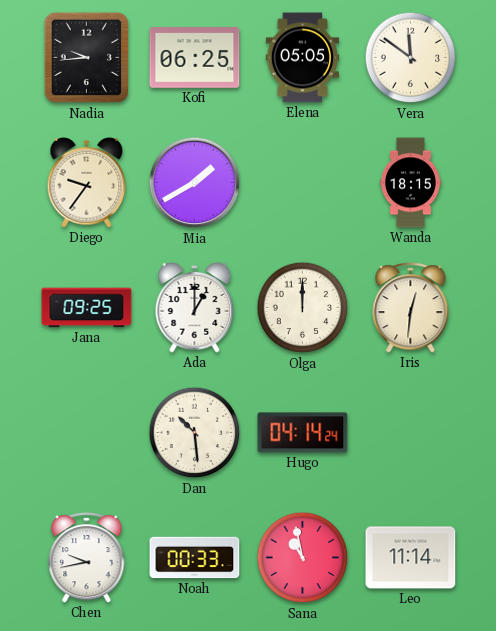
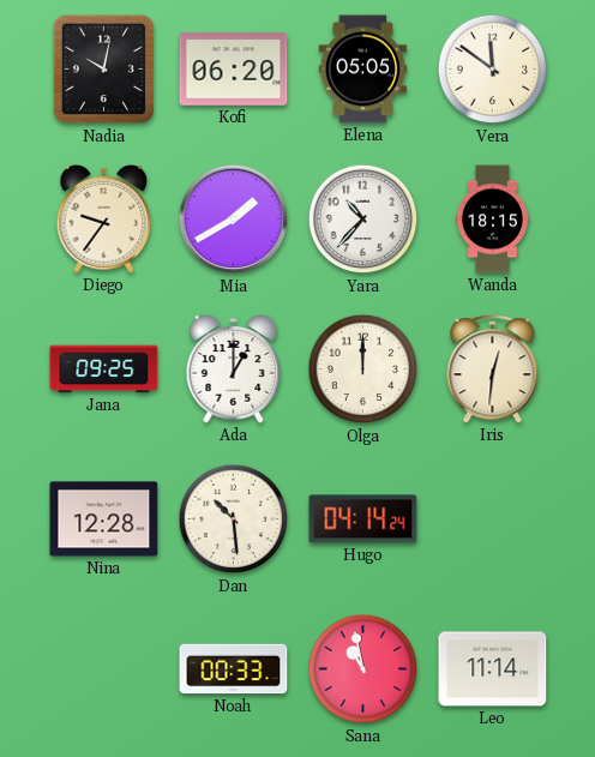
Nadia: 9:44 -> 10:02 (104, 70)
Kofi: 06:25 -> 06:20 (234, 70)
Yara: none -> 10:37 (363, 220)
Nina: none -> 12:28 (104, 519)
Chen: 9:43 -> none (87, 558)
